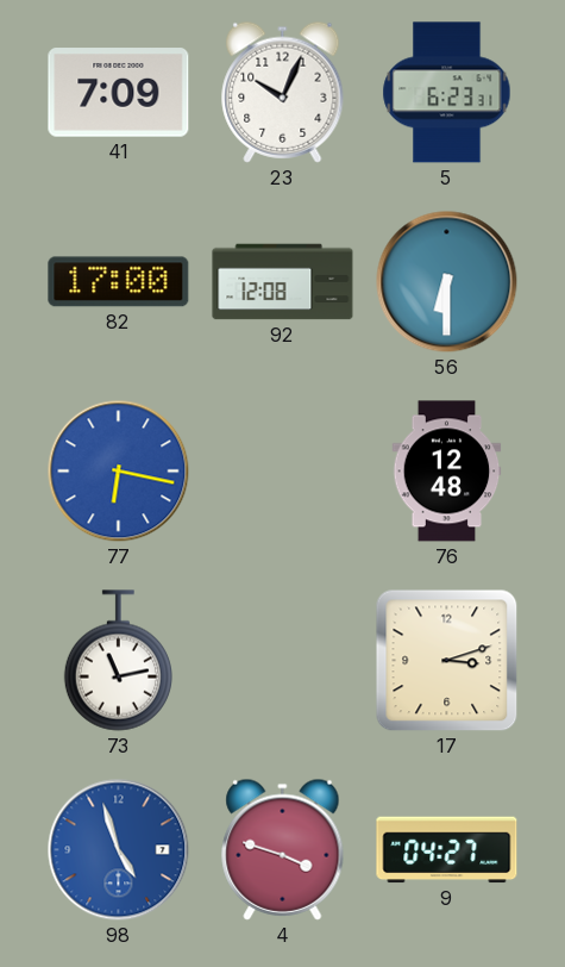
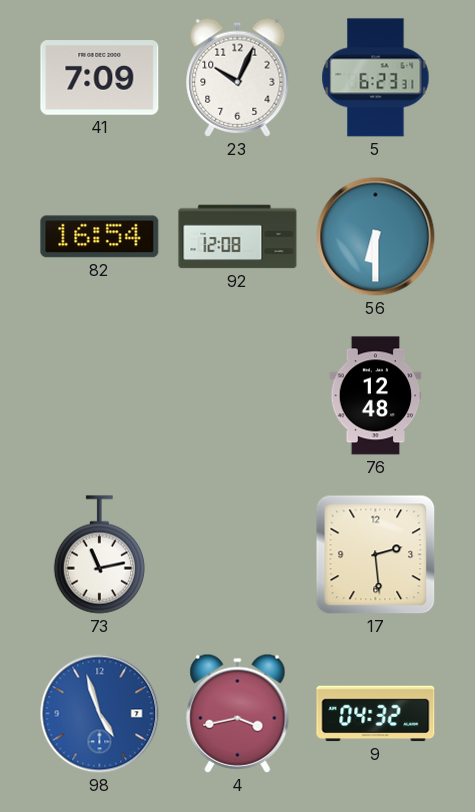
82: 17:00 -> 16:54 (100, 237)
77: 6:17 -> none (119, 472)
17: 3:12 -> 2:29 (376, 555)
4: 3:48 -> 3:43 (238, 713)
9: 04:27 -> 04:32 (376, 714)
